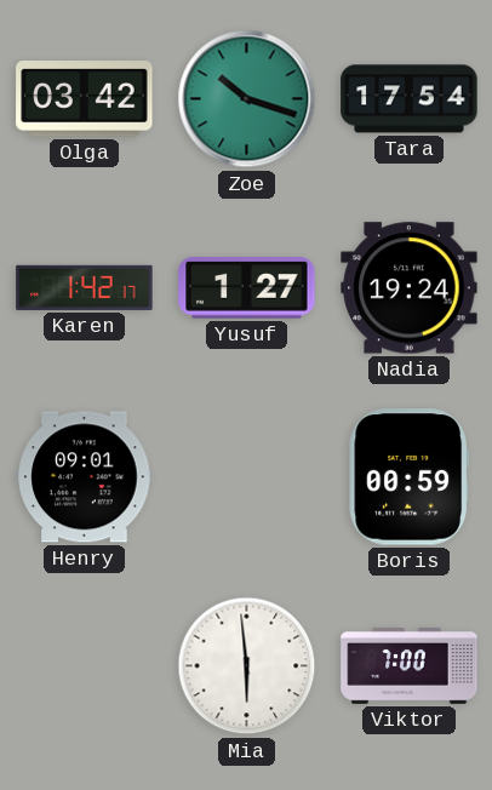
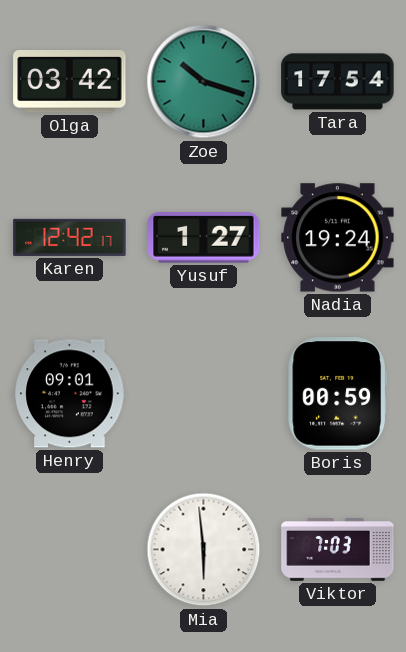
Karen: 1:42 -> 12:42 (70, 237)
Viktor: 7:00 -> 7:03 (338, 550)
